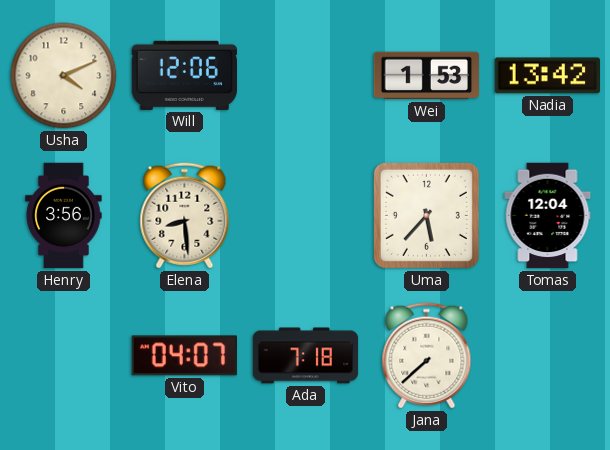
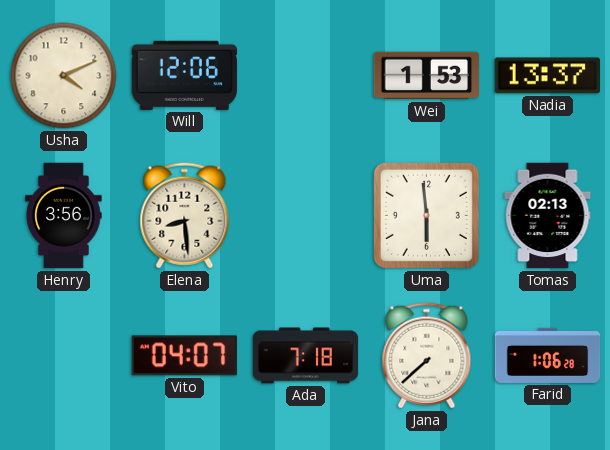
Nadia: 13:42 -> 13:37 (547, 76)
Uma: 5:37 -> 5:59 (426, 215)
Tomas: 12:04 -> 02:13 (548, 216)
Farid: none -> 1:06 (548, 355)
